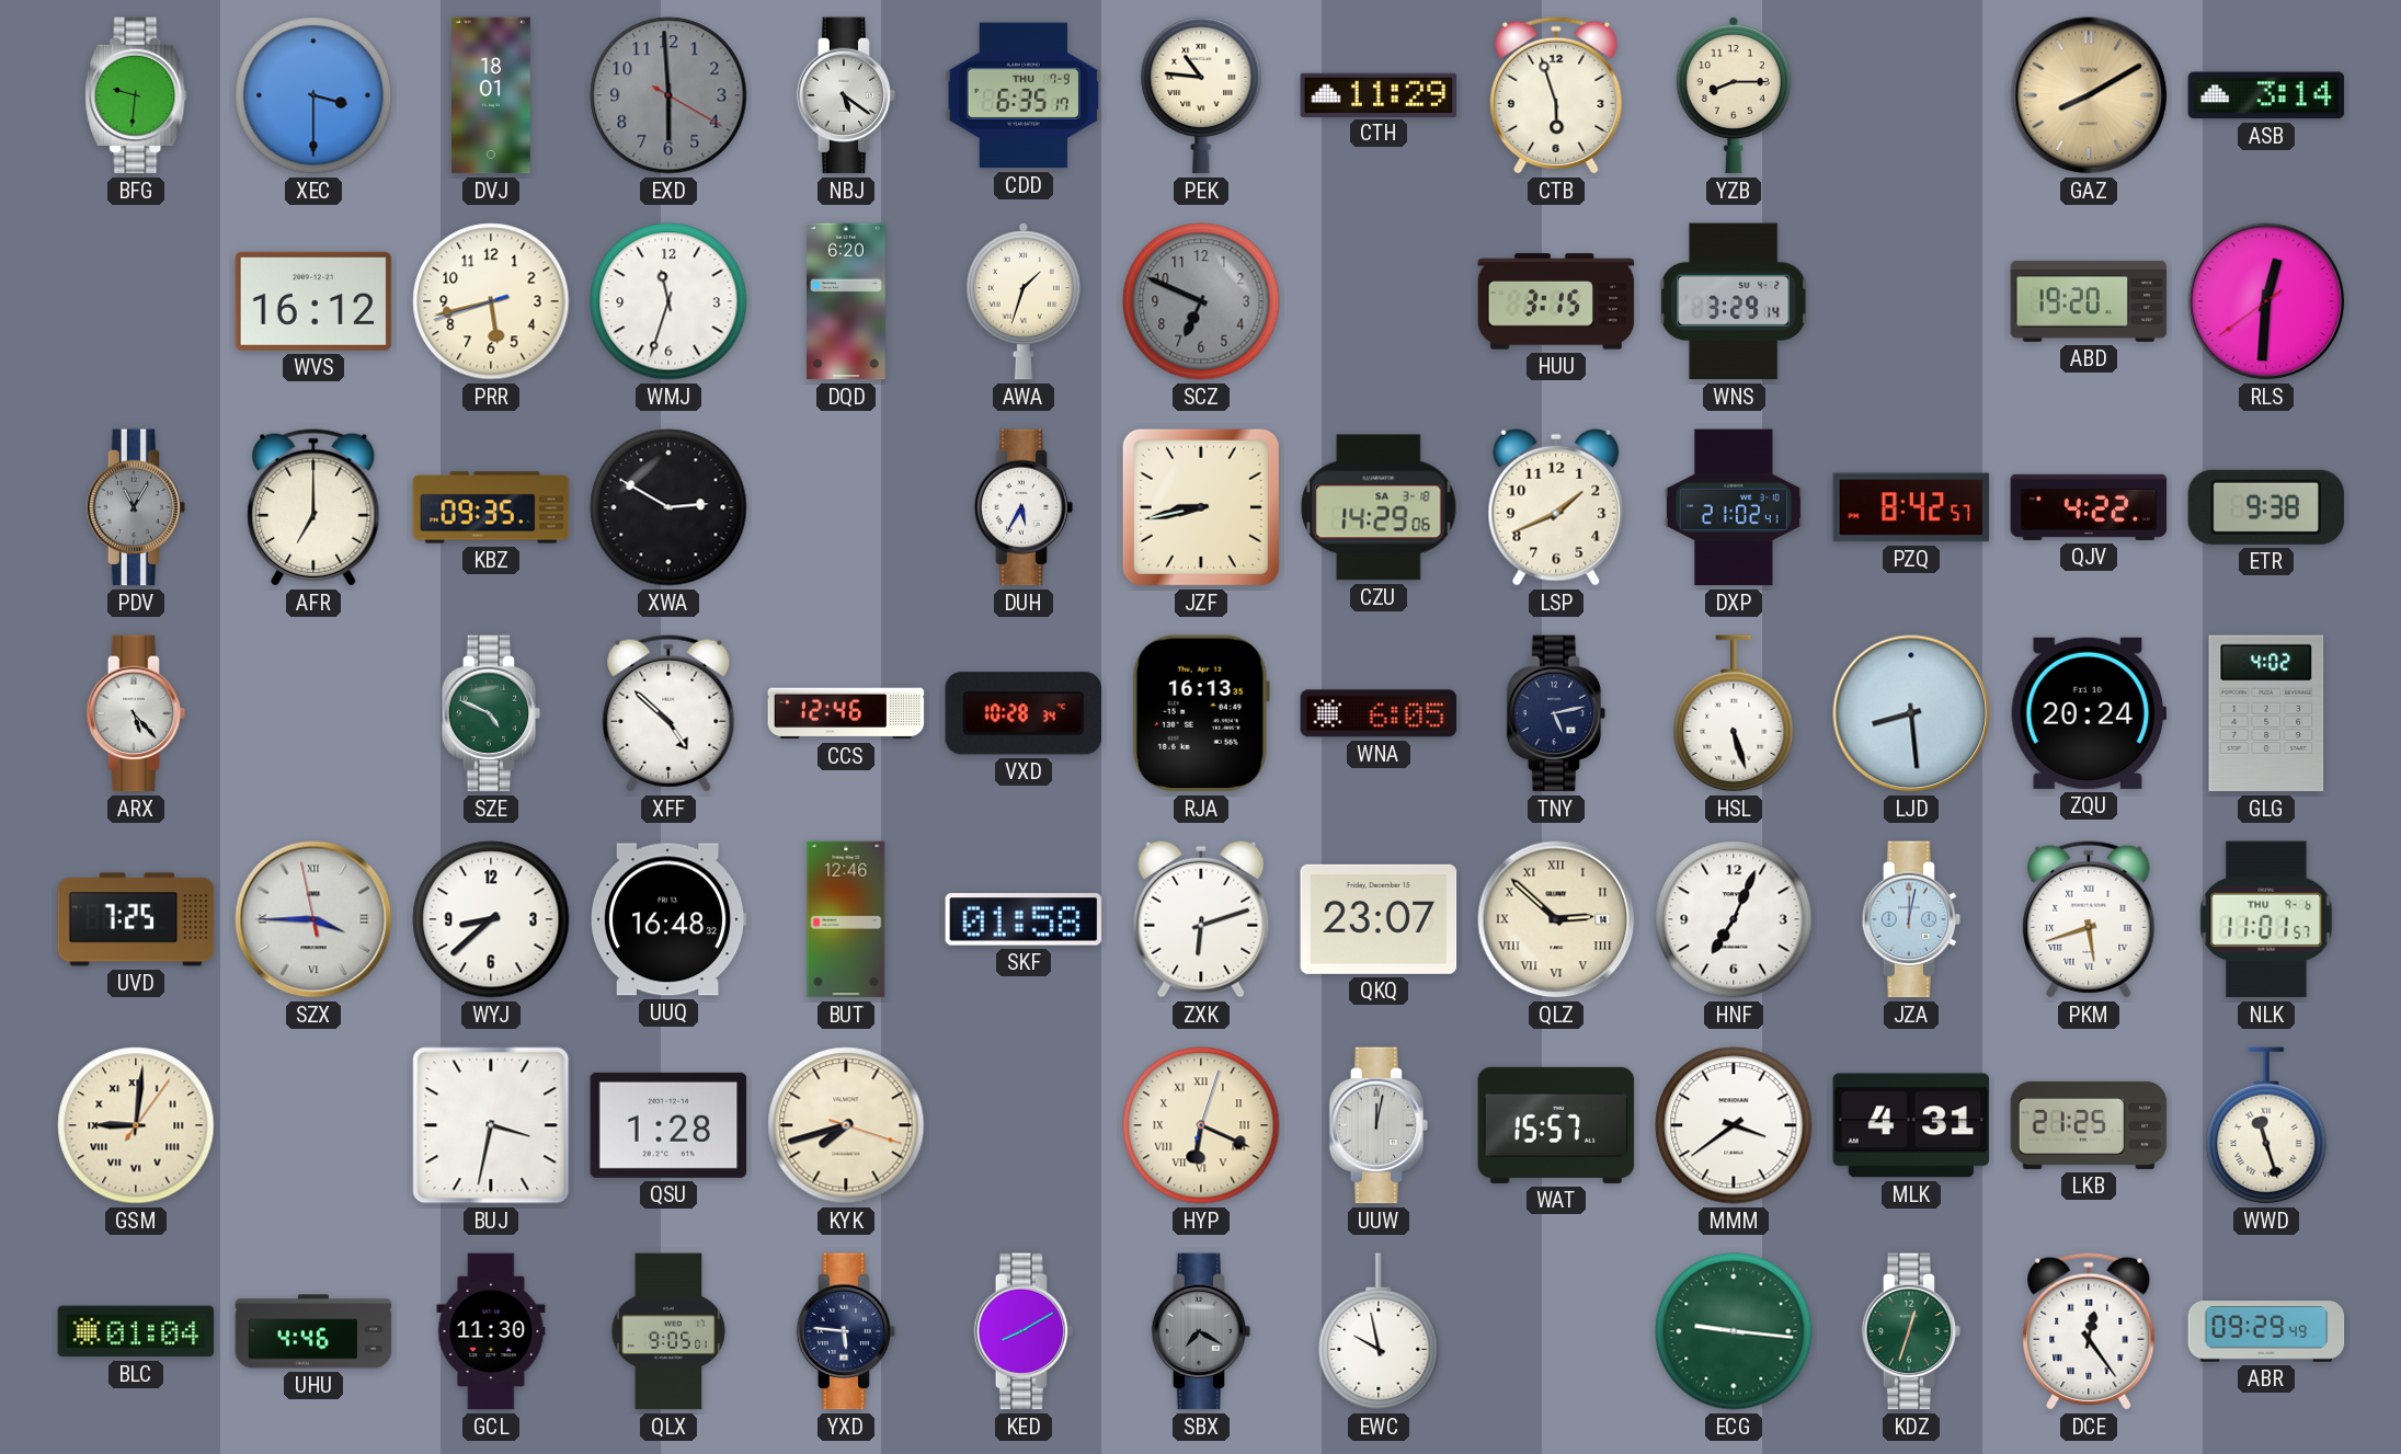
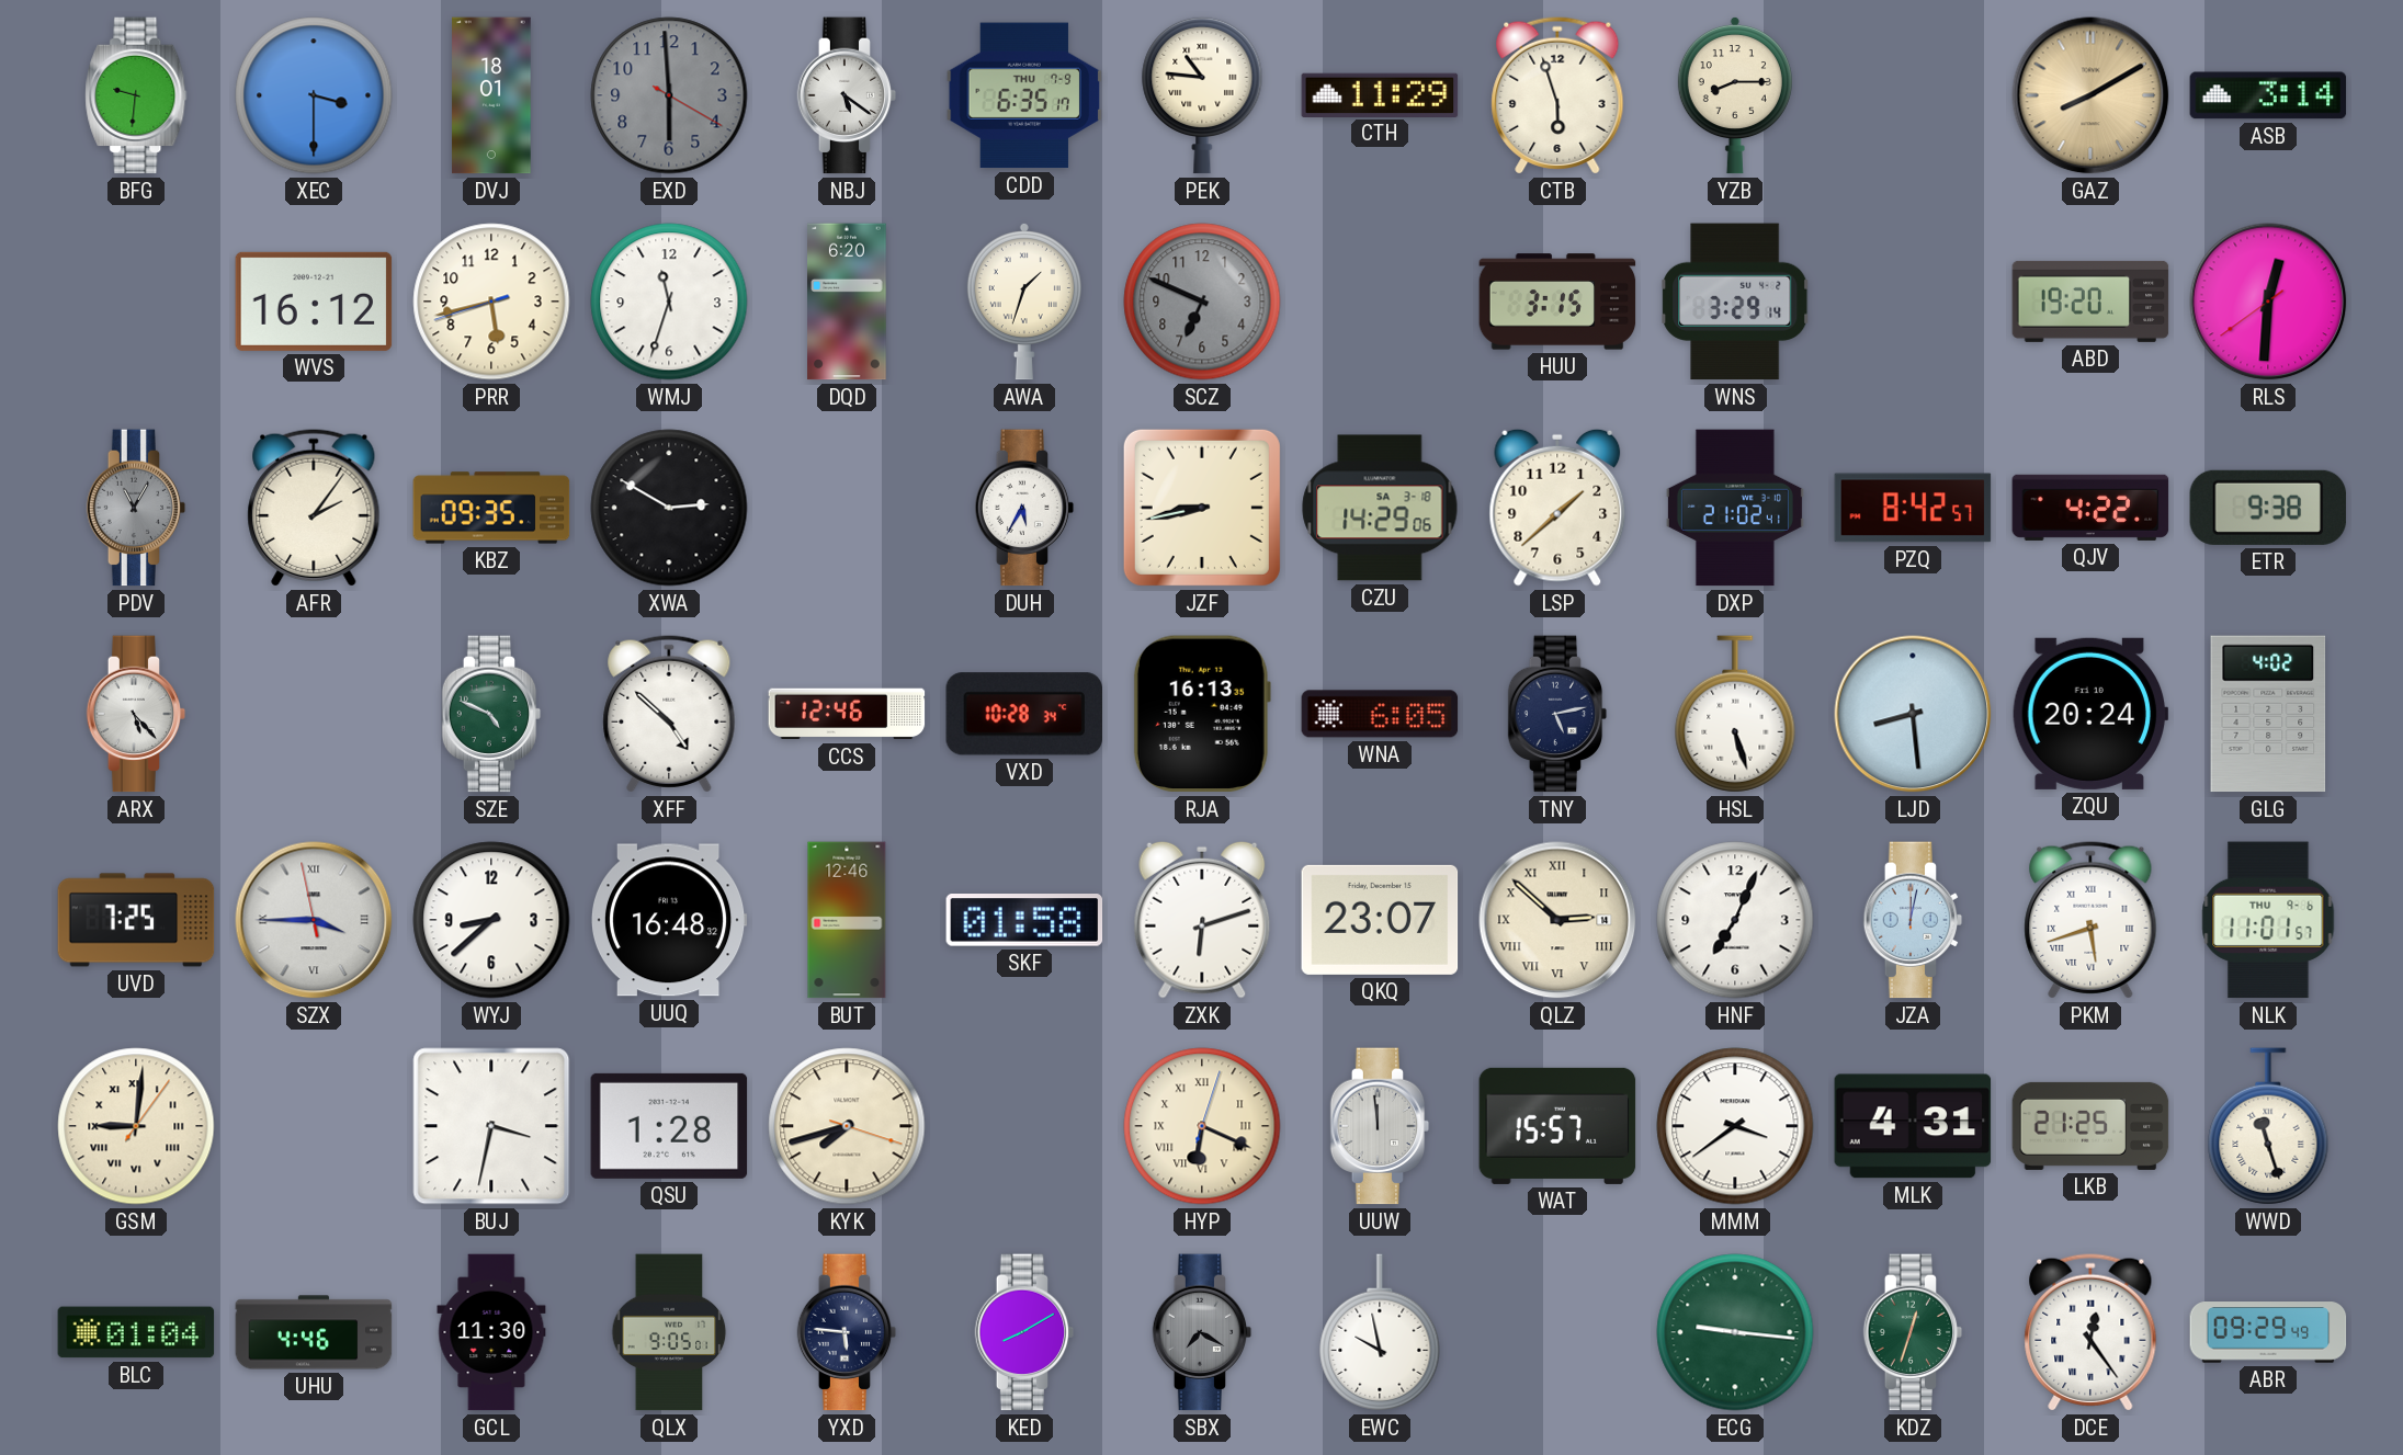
AFR: 7:00 -> 2:06 (314, 508)
LSP: 1:41 -> 1:38 (1557, 508)
UUW: 12:02 -> 11:59 (1380, 1126)
